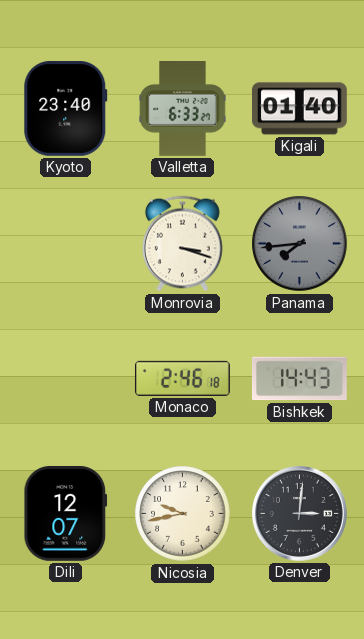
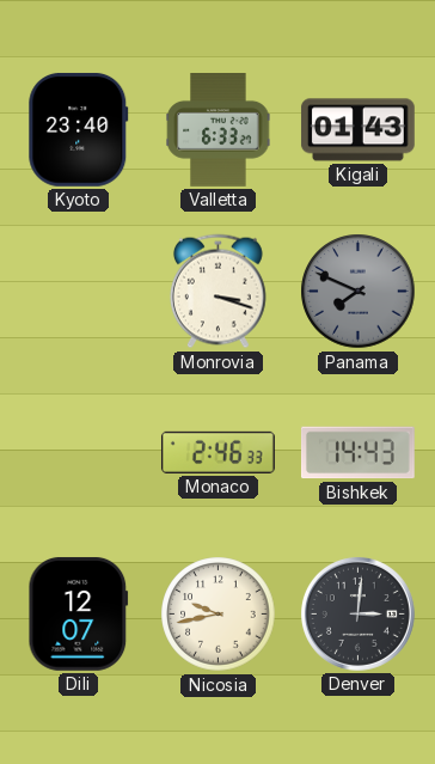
Kigali: 01:40 -> 01:43 (357, 130)
Panama: 7:44 -> 7:49 (359, 292)
Monaco: 2:46:18 -> 2:46:33 (217, 452)
